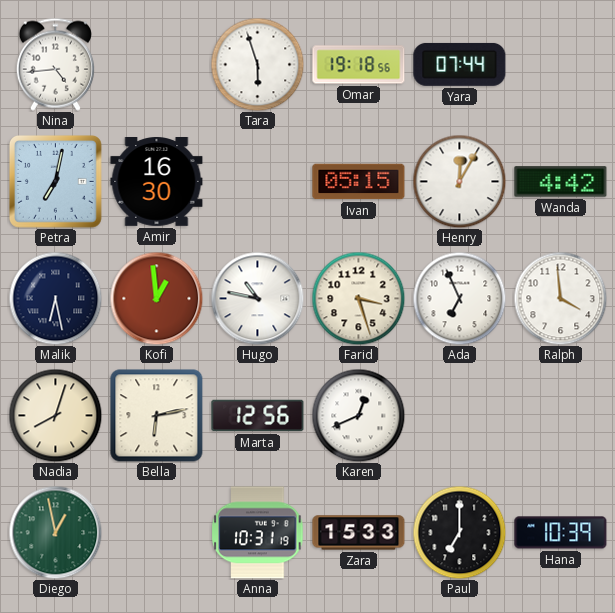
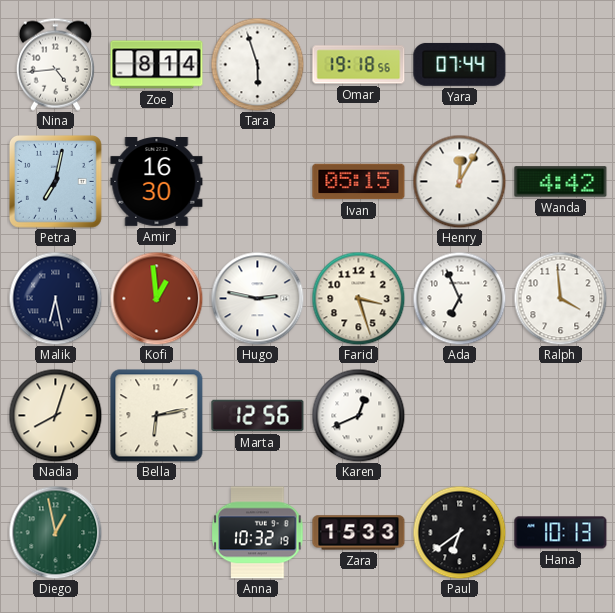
Zoe: none -> 8:14 (157, 65)
Hugo: 10:47 -> 2:47 (257, 298)
Anna: 10:31 -> 10:32 (258, 533)
Paul: 7:00 -> 6:39 (459, 532)
Hana: 10:39 -> 10:13 (561, 533)
